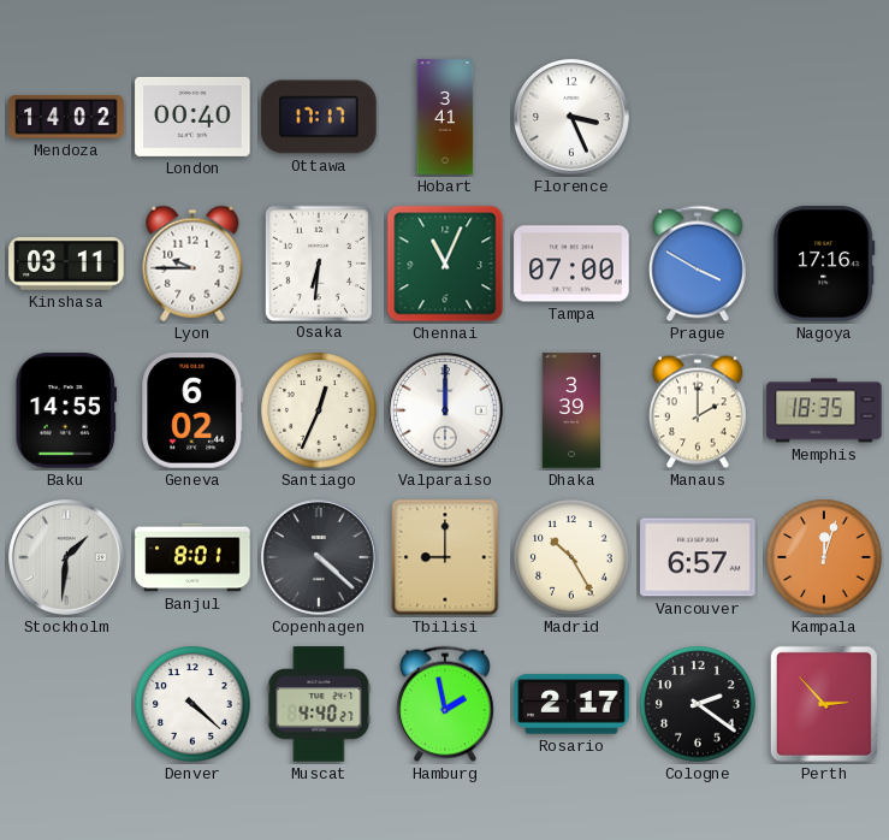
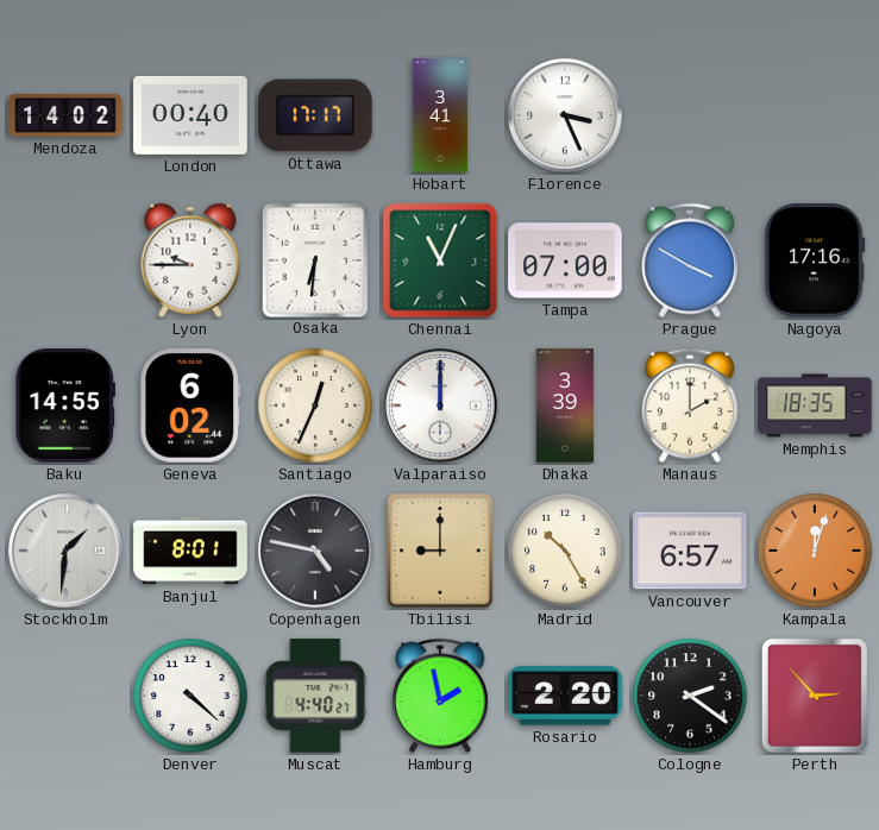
Kinshasa: 03:11 -> none (66, 264)
Copenhagen: 4:22 -> 4:47 (315, 551)
Rosario: 2:17 -> 2:20 (565, 696)
